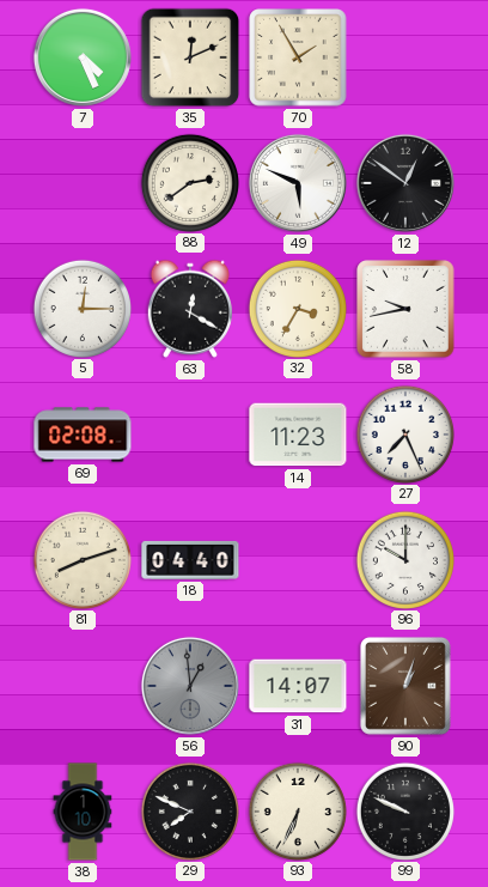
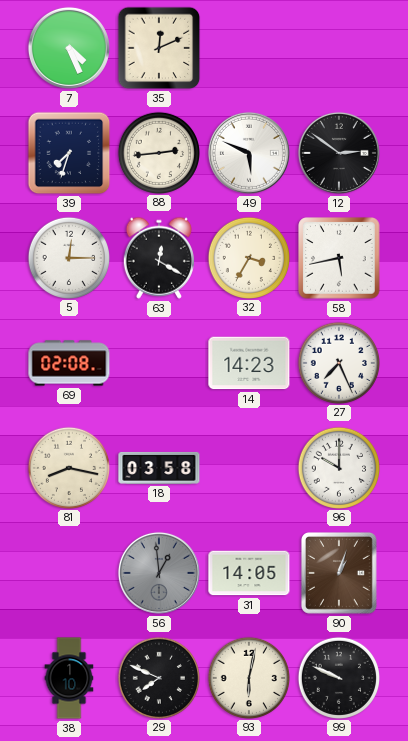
70: 1:55 -> none (298, 57)
39: none -> 7:33 (69, 153)
88: 2:39 -> 2:44 (158, 152)
12: 12:51 -> 2:51 (339, 153)
58: 9:43 -> 5:43 (339, 258)
14: 11:23 -> 14:23 (249, 363)
81: 8:12 -> 8:17 (68, 467)
18: 04:40 -> 03:58 (159, 468)
31: 14:07 -> 14:05 (249, 573)
93: 6:34 -> 6:02 (248, 677)
